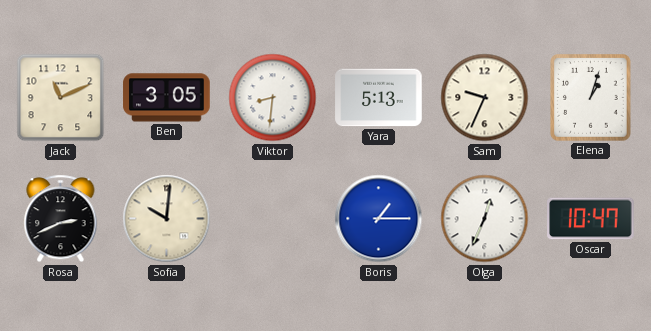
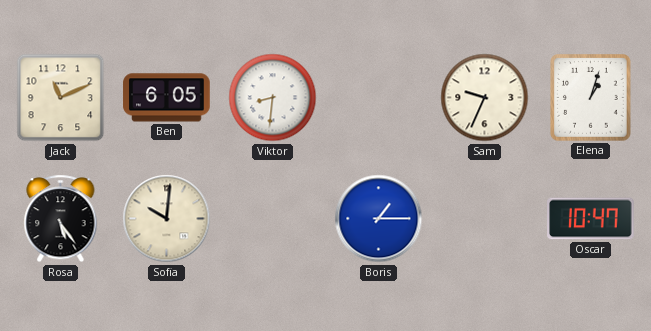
Ben: 3:05 -> 6:05 (167, 98)
Yara: 5:13 -> none (379, 98)
Rosa: 2:41 -> 5:24 (61, 219)
Olga: 12:34 -> none (485, 219)
